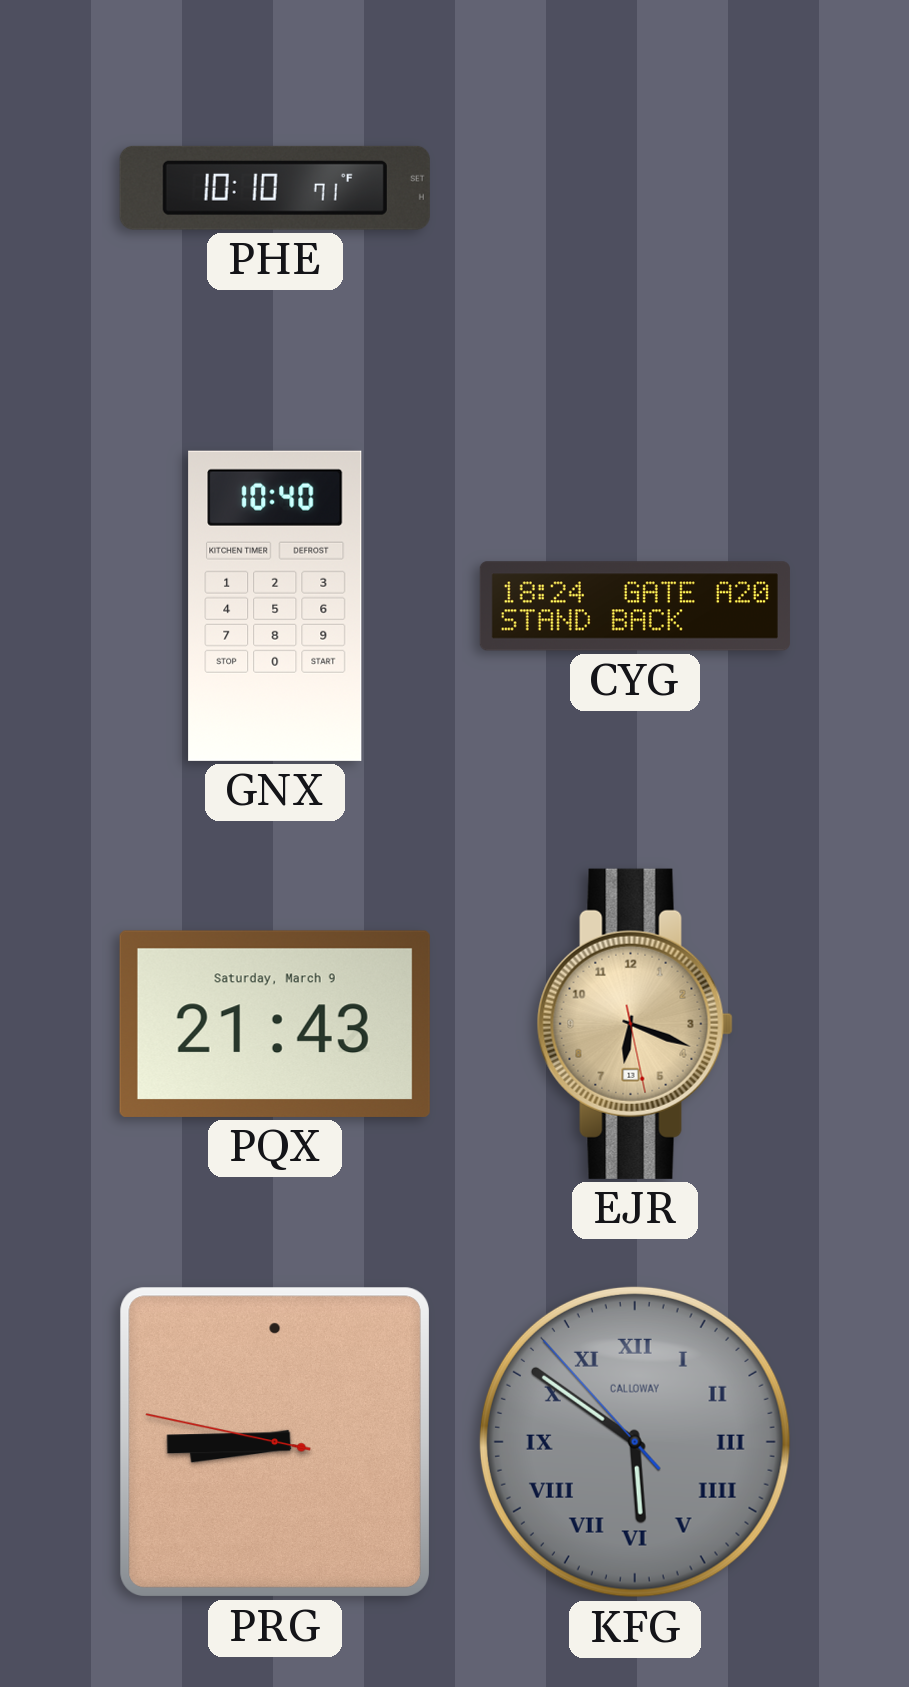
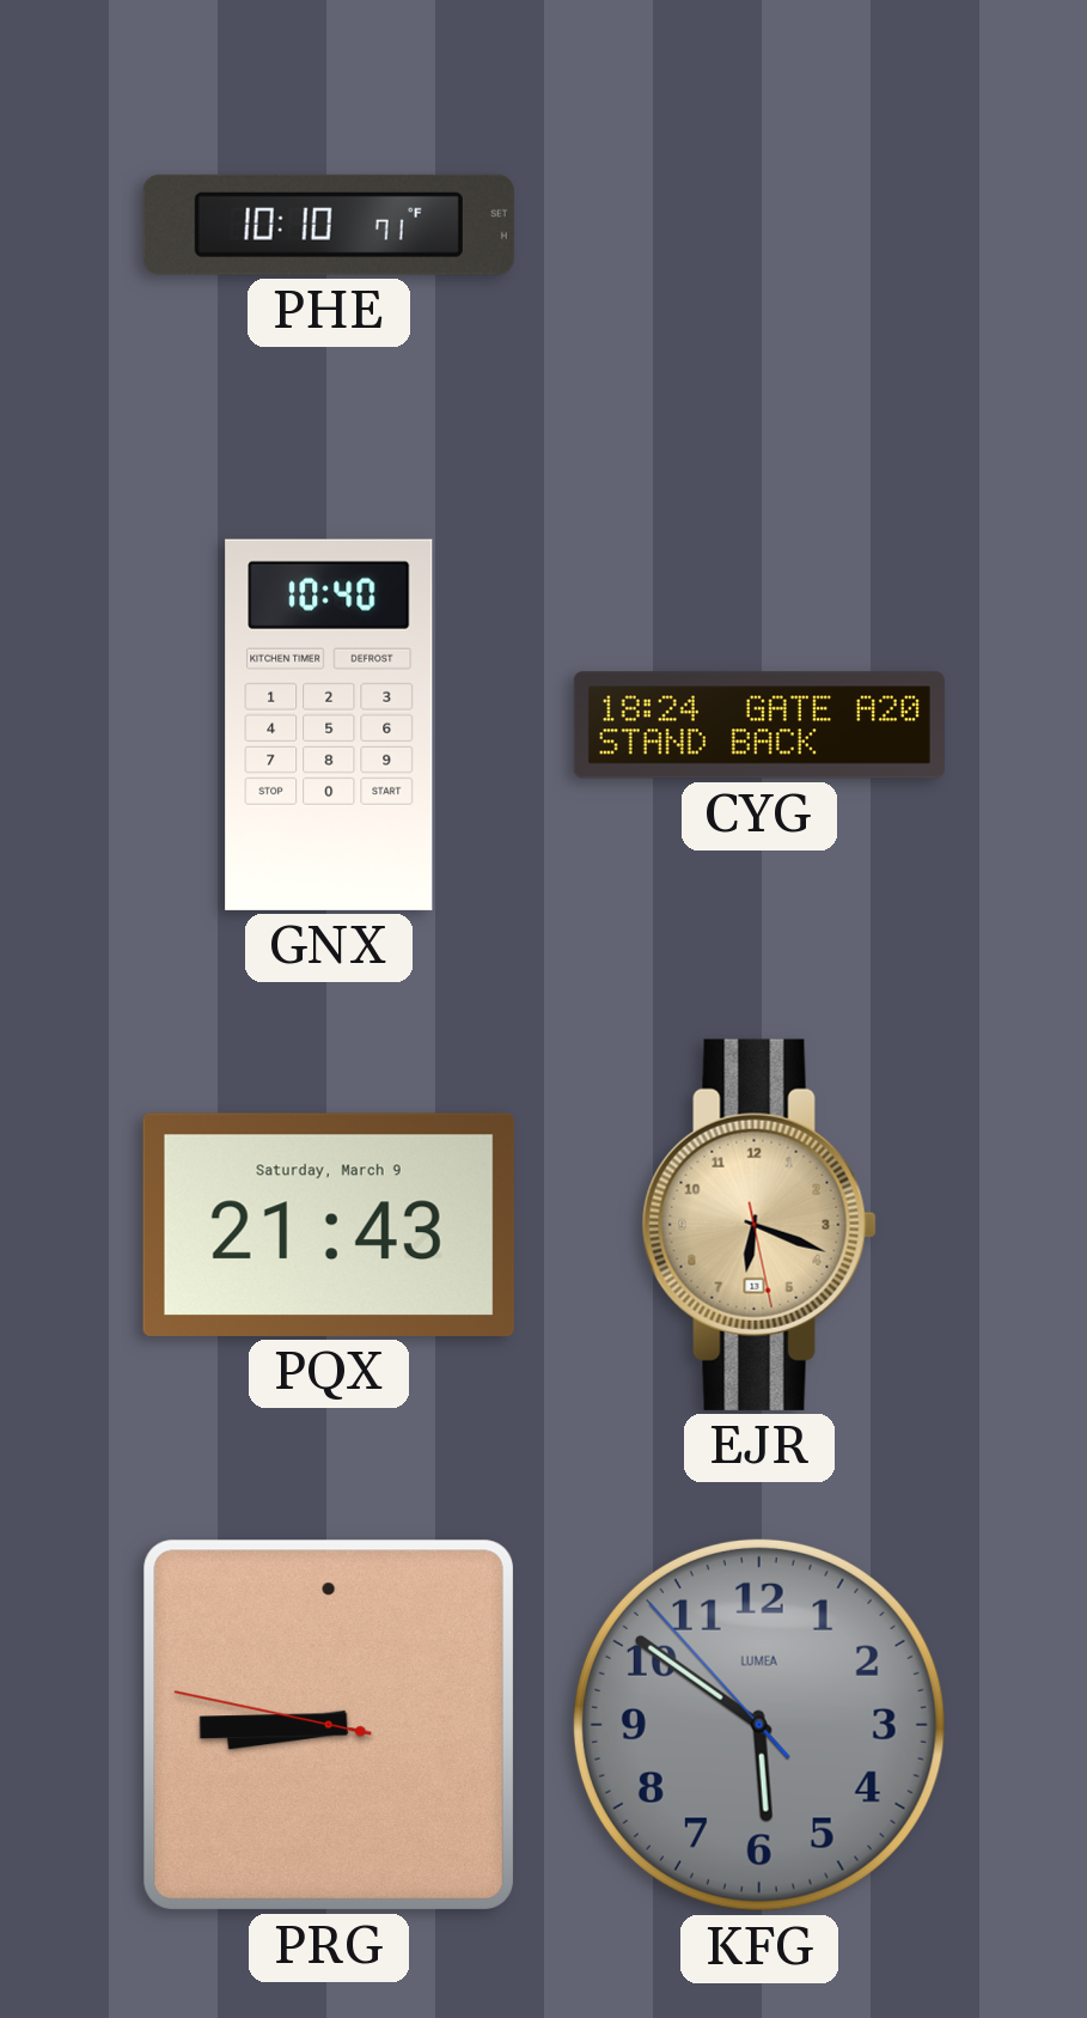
KFG numerals: Roman -> Arabic (759, 1725)
KFG brand: CALLOWAY -> LUMEA (759, 1725)
